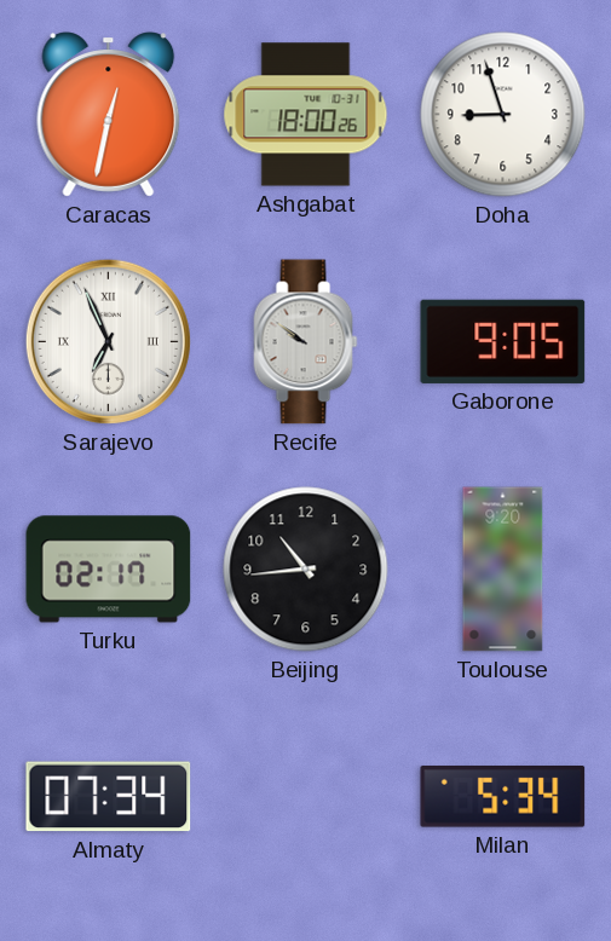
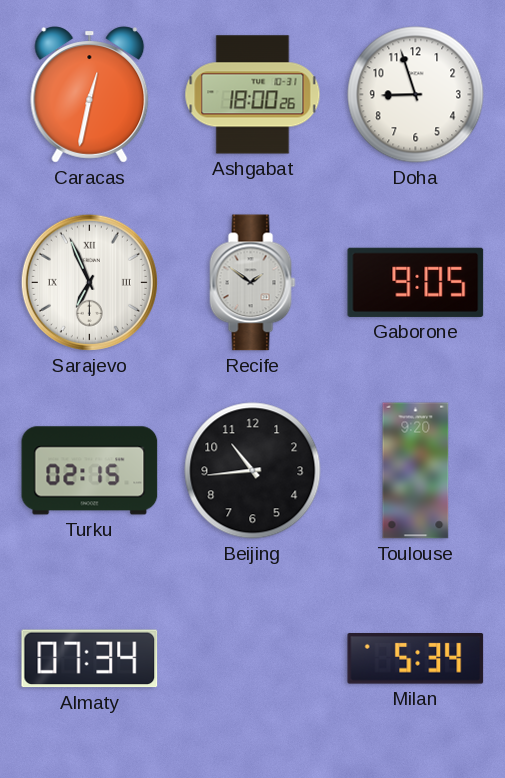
Recife: 9:51 -> 1:51 (253, 283)
Turku: 02:17 -> 02:15 (90, 471)
